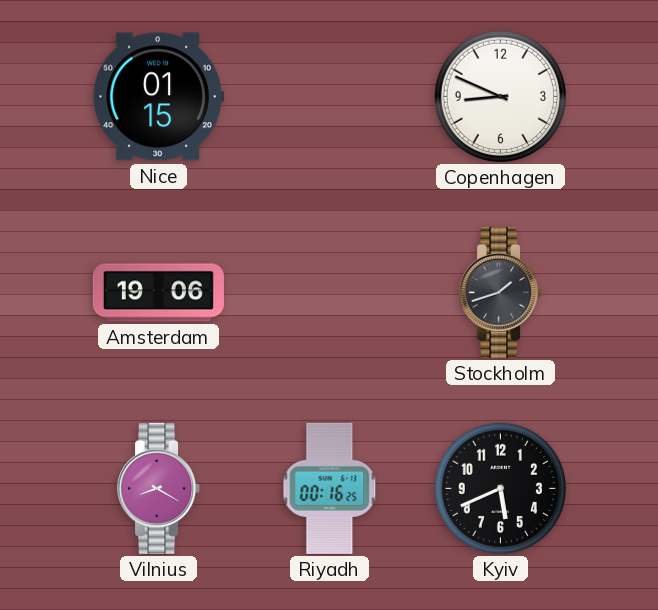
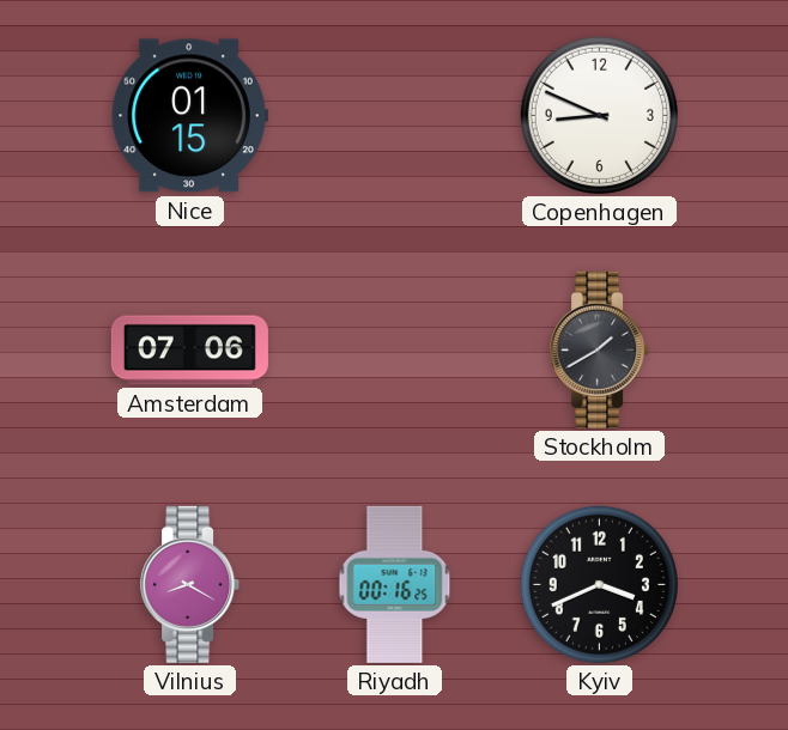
Amsterdam: 19:06 -> 07:06 (189, 351)
Stockholm: 1:42 -> 1:40 (600, 349)
Kyiv: 5:41 -> 3:41 (599, 584)
